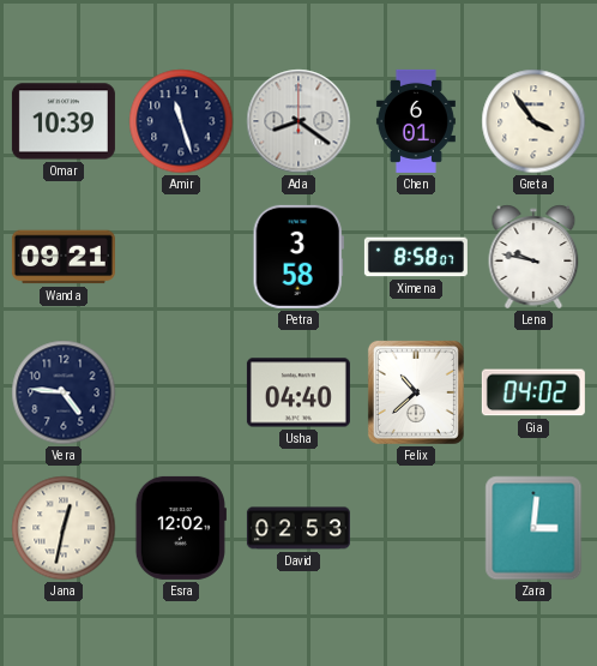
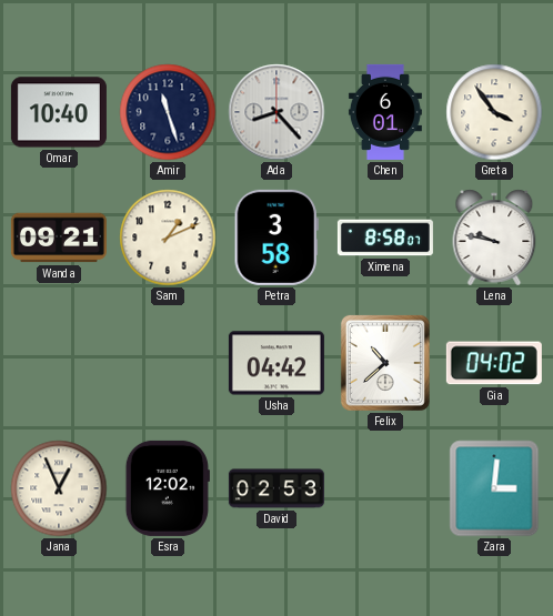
Omar: 10:39 -> 10:40 (59, 112)
Ada: 8:21 -> 8:23 (276, 112)
Sam: none -> 1:11 (168, 238)
Vera: 4:46 -> none (64, 392)
Usha: 04:40 -> 04:42 (276, 363)
Jana: 12:32 -> 12:56 (59, 488)
